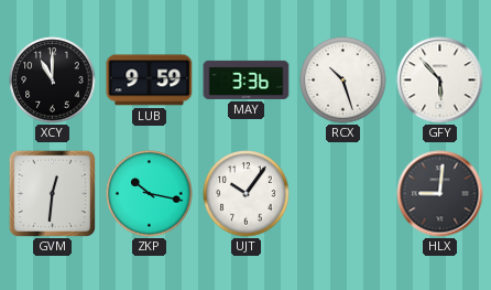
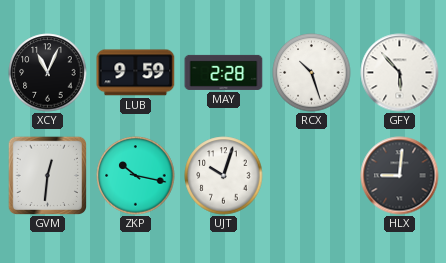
XCY: 11:00 -> 11:04 (48, 73)
MAY: 3:36 -> 2:28 (224, 72)
UJT: 10:06 -> 10:03 (224, 176)
